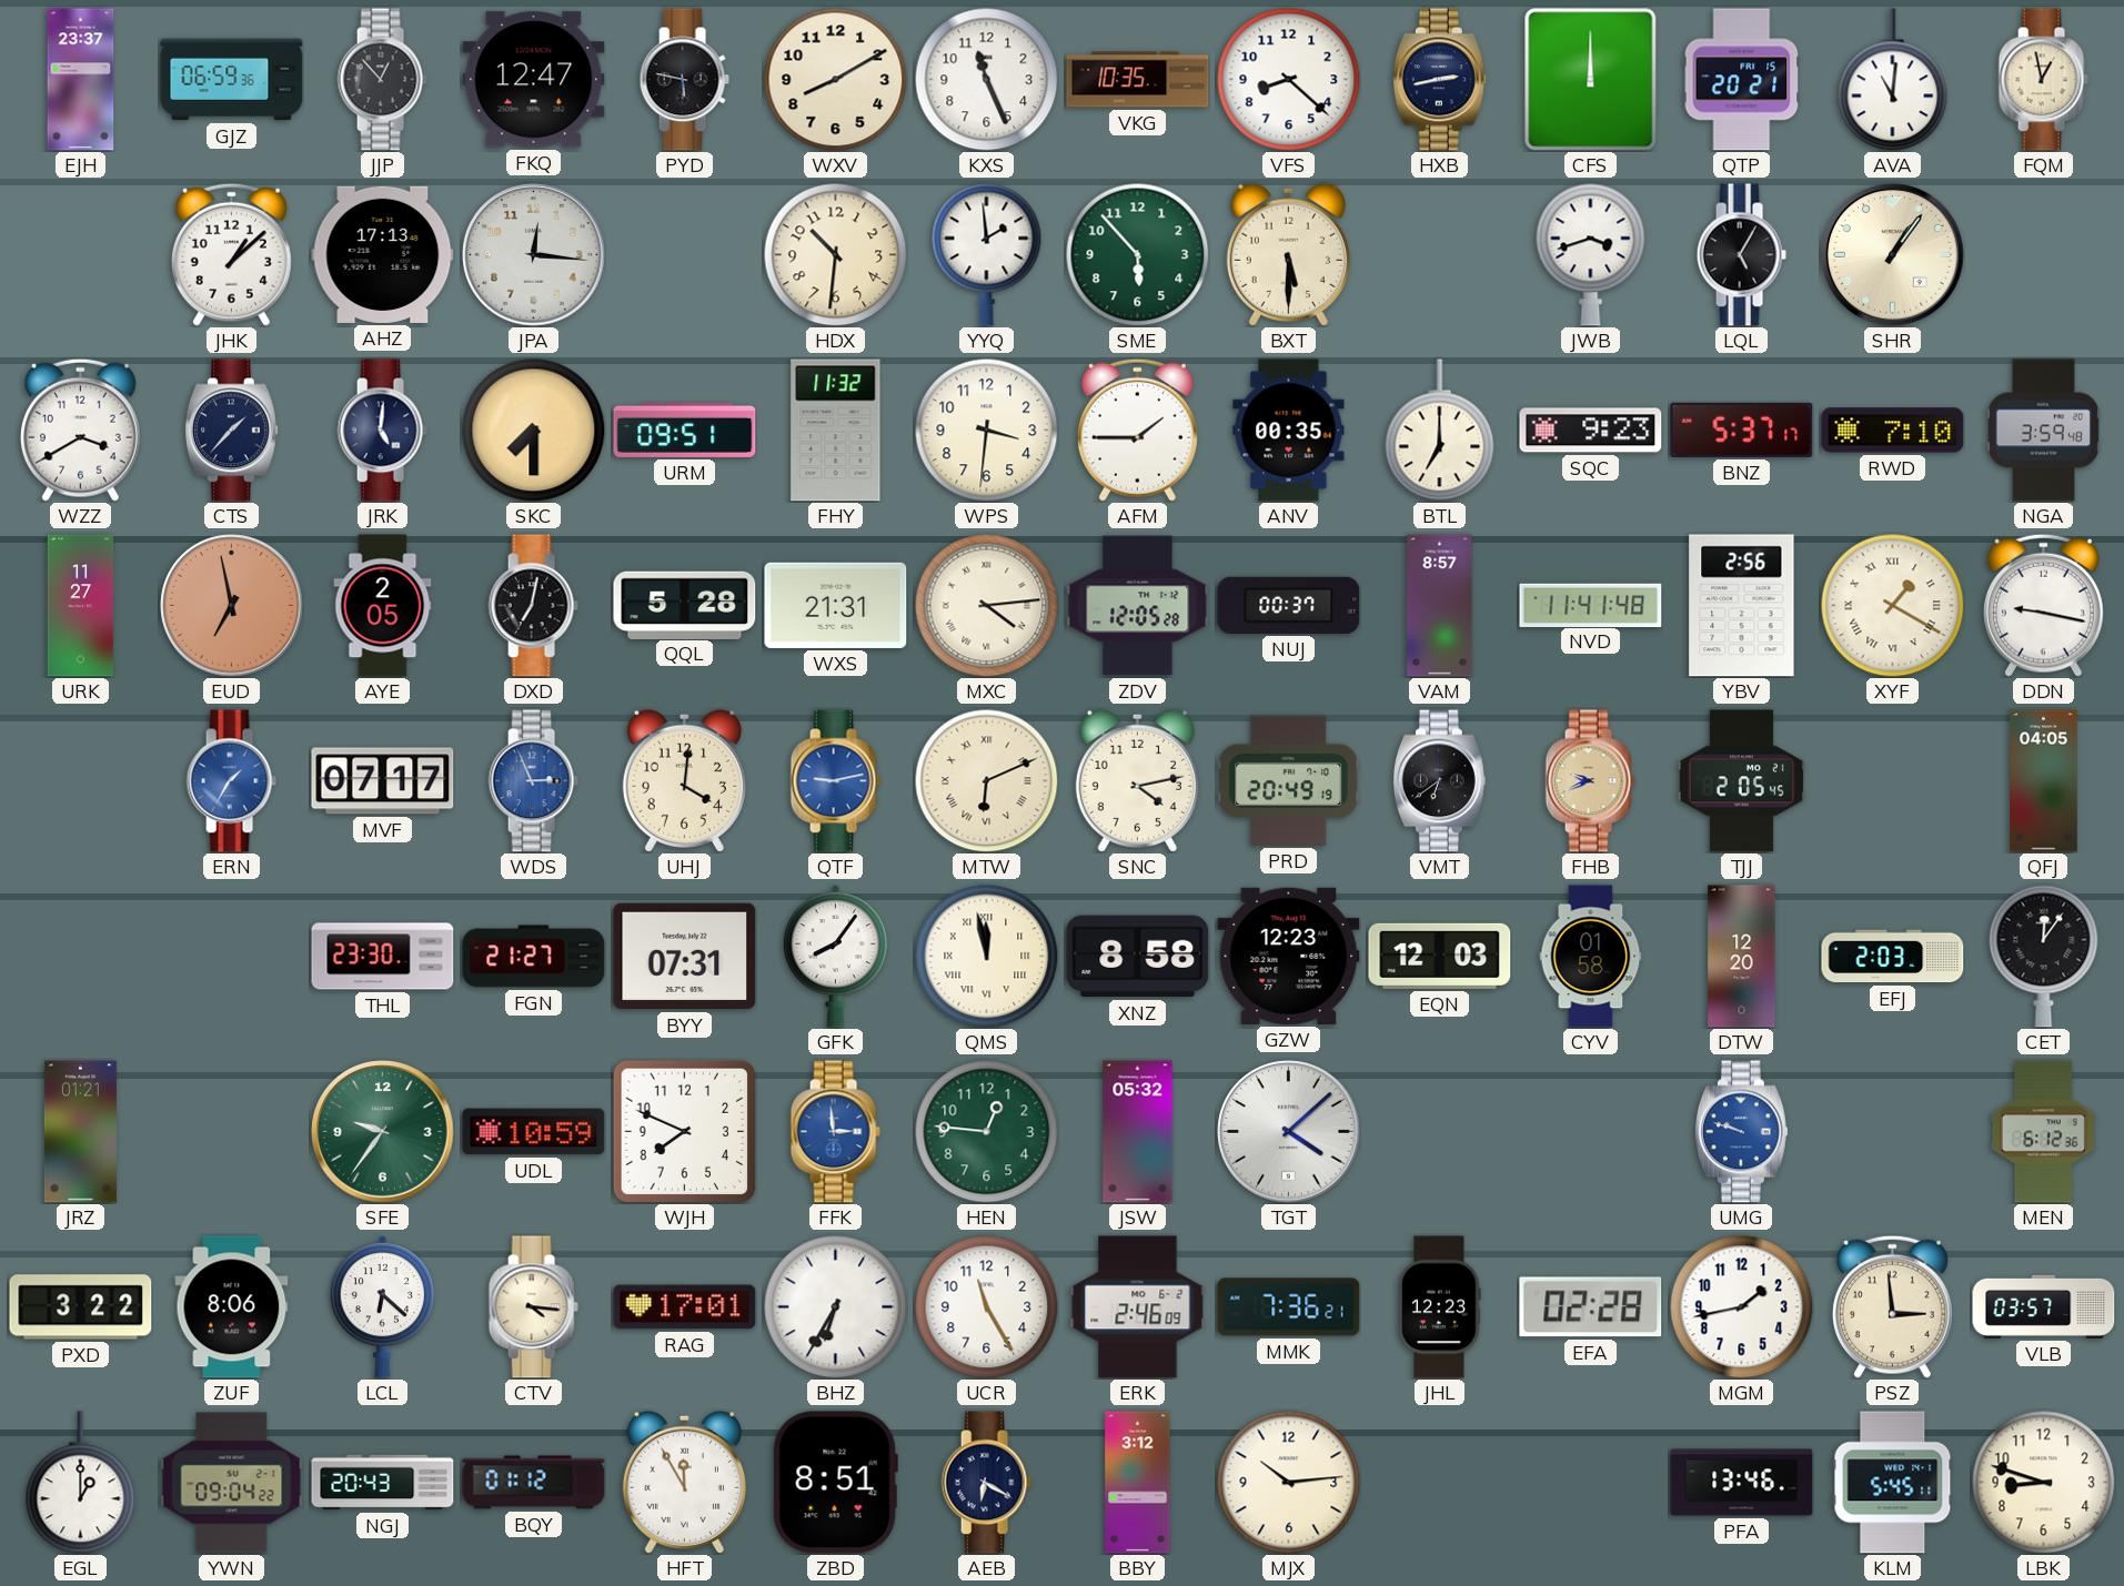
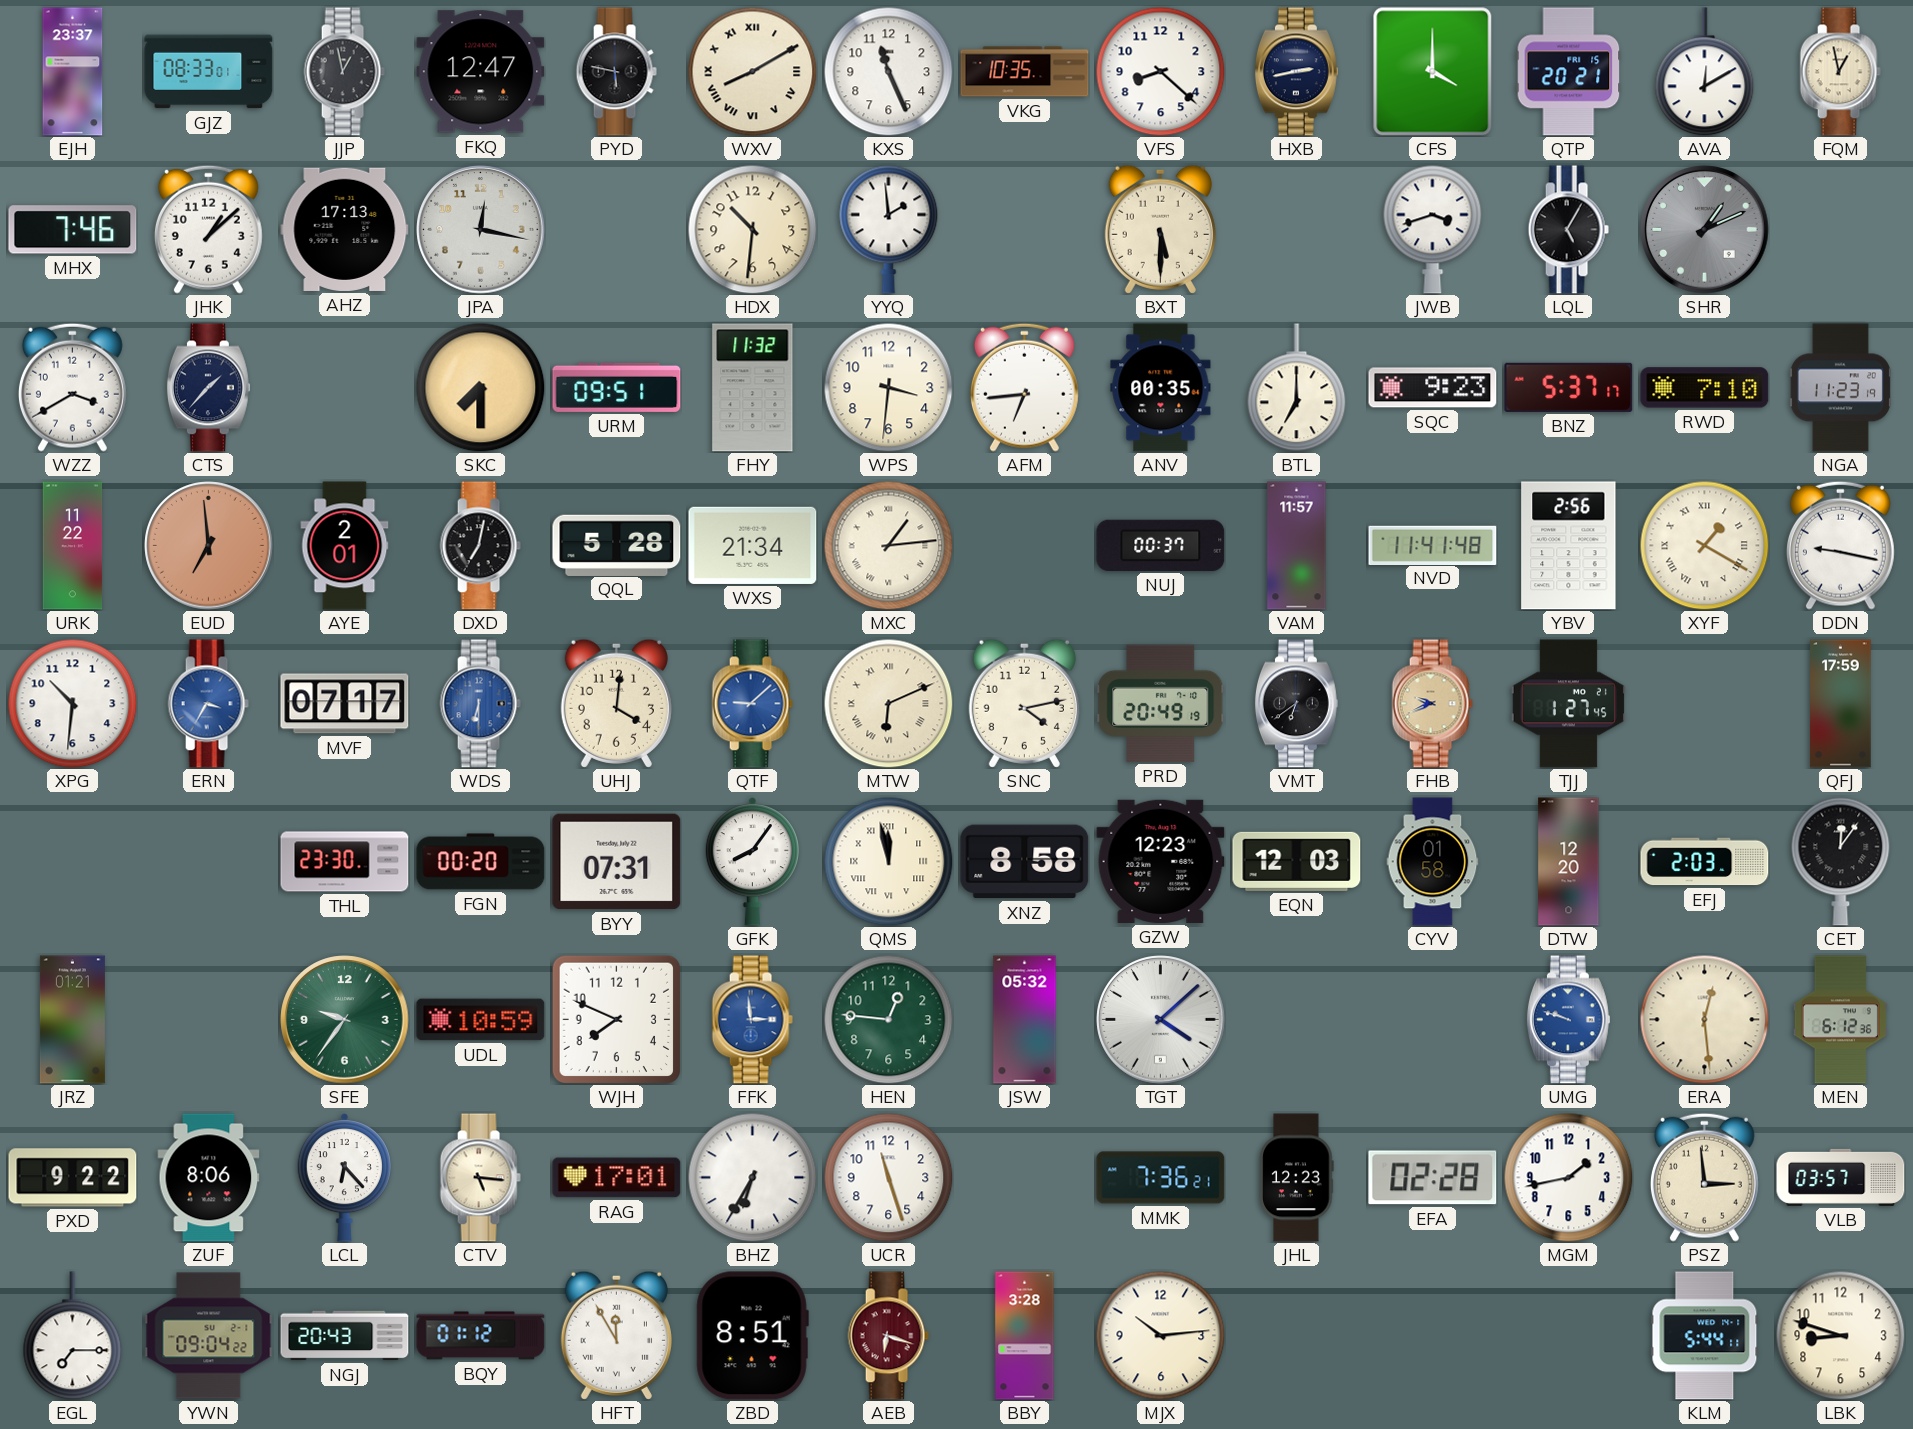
GJZ: 06:59 -> 08:33 (209, 72)
JJP: 12:53 -> 12:58 (344, 72)
WXV numerals: Arabic -> Roman (752, 71)
CFS: 12:00 -> 4:00 (1433, 72)
AVA: 11:01 -> 12:10 (1705, 72)
MHX: none -> 7:46 (73, 230)
JPA: 12:16 -> 12:17 (481, 230)
SME: 5:53 -> none (1137, 254)
SHR: 1:06 -> 1:11 (1705, 230)
SHR dial: cream -> grey (1705, 230)
JRK: 5:01 -> none (382, 431)
AFM: 1:45 -> 6:44 (1024, 387)
NGA: 3:59 -> 11:23 (1840, 388)
URK: 11:27 -> 11:22 (73, 546)
EUD: 6:58 -> 6:59 (209, 546)
AYE: 2:05 -> 2:01 (345, 546)
WXS: 21:31 -> 21:34 (753, 545)
MXC: 4:14 -> 1:14 (888, 545)
ZDV: 12:05 -> none (1138, 606)
VAM: 8:57 -> 11:57 (1297, 546)
XPG: none -> 10:31 (72, 703)
ERN: 1:35 -> 3:35 (208, 704)
WDS: 2:56 -> 6:30 (480, 704)
QTF: 9:13 -> 9:08 (752, 704)
TJJ: 2:05 -> 1:27 (1568, 704)
QFJ: 04:05 -> 17:59 (1841, 704)
FGN: 21:27 -> 00:20 (481, 862)
ERA: none -> 12:29 (1704, 1019)
PXD: 3:22 -> 9:22 (73, 1178)
LCL: 6:22 -> 6:23 (344, 1177)
CTV: 4:16 -> 5:16 (480, 1178)
UCR: 11:25 -> 11:27 (888, 1177)
ERK: 2:46 -> none (1138, 1307)
EGL: 1:00 -> 7:15 (73, 1336)
AEB: 6:20 -> 6:18 (888, 1336)
AEB dial: navy -> burgundy (888, 1336)
BBY: 3:12 -> 3:28 (1025, 1336)
PFA: 13:46 -> none (1742, 1483)
KLM: 5:45 -> 5:44 (1705, 1336)
